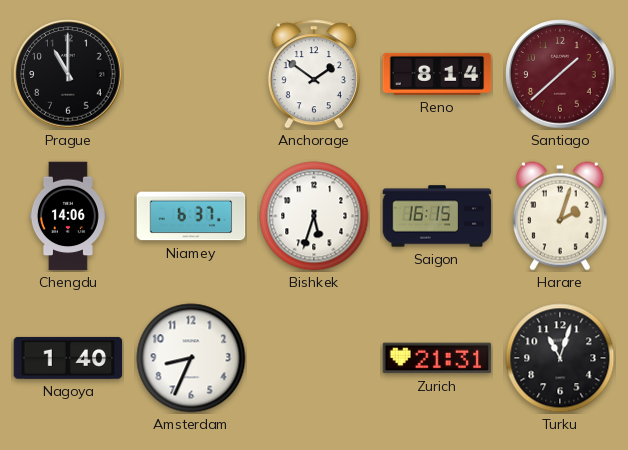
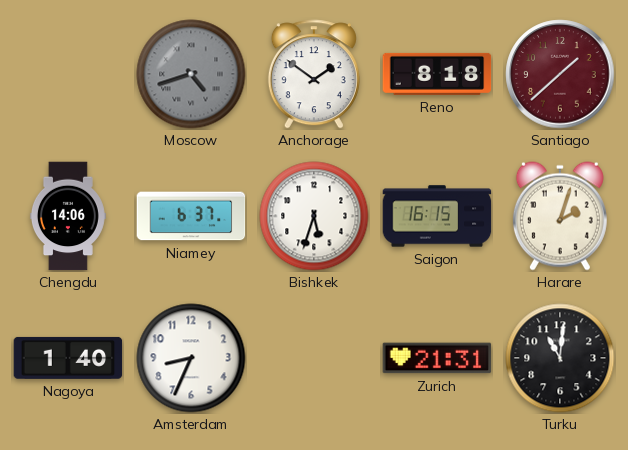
Prague: 11:00 -> none (68, 74)
Moscow: none -> 4:42 (191, 74)
Reno: 8:14 -> 8:18 (437, 74)
Turku: 11:03 -> 11:01 (560, 358)
